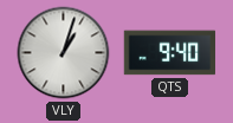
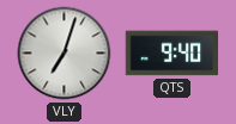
VLY: 1:03 -> 7:03 (65, 54)
